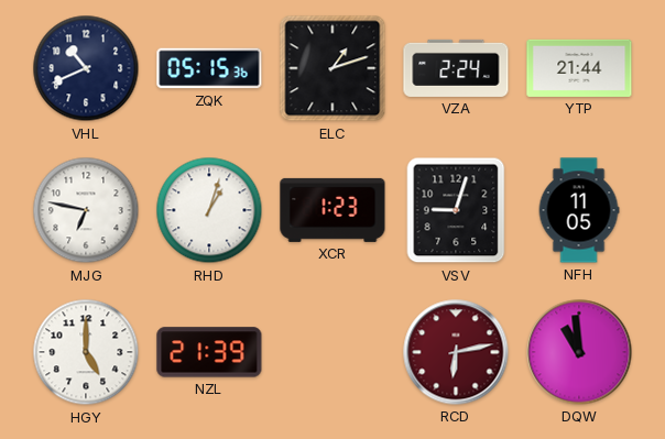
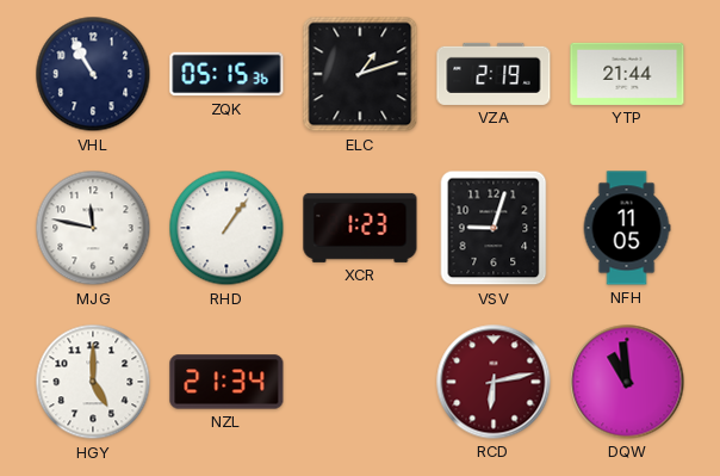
VHL: 10:41 -> 10:55 (93, 74)
VZA: 2:24 -> 2:19 (494, 74)
MJG: 6:47 -> 11:47 (93, 228)
RHD: 1:03 -> 1:06 (226, 228)
NZL: 21:39 -> 21:34 (226, 382)
